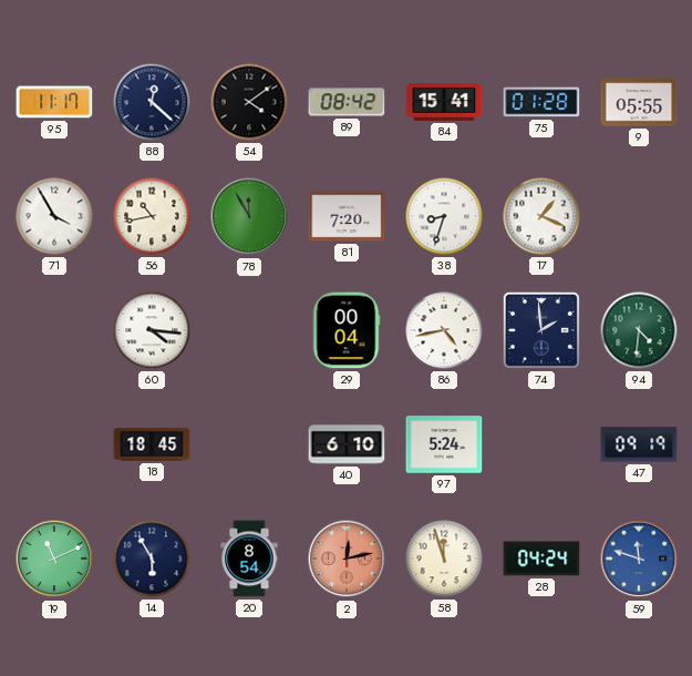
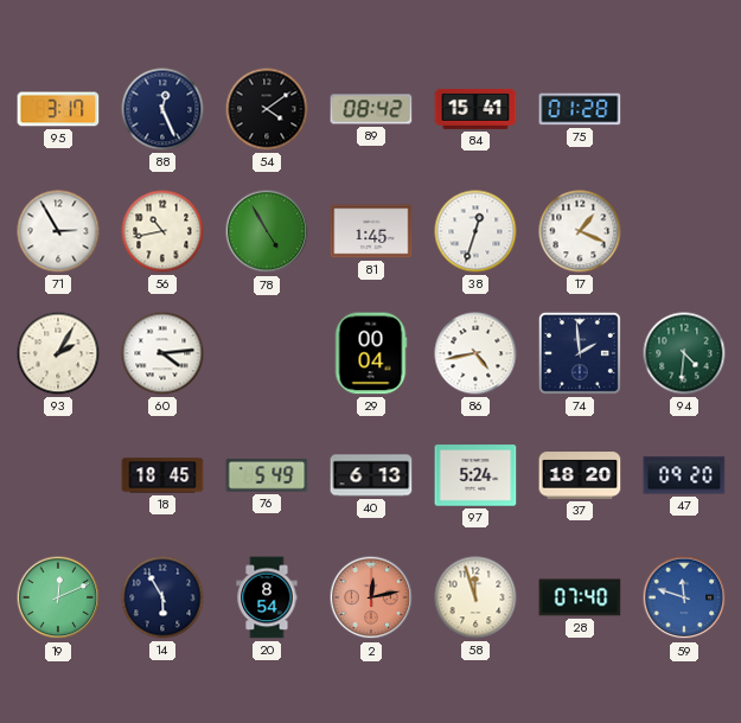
95: 11:17 -> 3:17 (58, 109)
88: 12:22 -> 12:26 (162, 109)
9: 05:55 -> none (639, 102)
71: 3:55 -> 2:55 (58, 231)
78: 11:55 -> 4:55 (267, 231)
81: 7:20 -> 1:45 (371, 231)
38: 8:33 -> 12:33 (475, 231)
93: none -> 2:05 (58, 353)
60: 4:16 -> 4:14 (162, 353)
76: none -> 5:49 (267, 475)
40: 6:10 -> 6:13 (371, 475)
37: none -> 18:20 (580, 475)
47: 09:19 -> 09:20 (684, 475)
19: 11:11 -> 12:11 (58, 597)
28: 04:24 -> 07:40 (580, 597)
